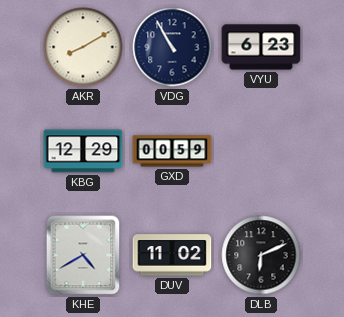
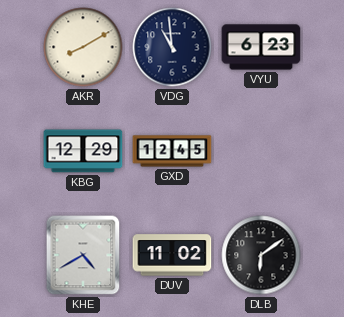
VDG: 10:55 -> 10:59 (172, 47)
GXD: 00:59 -> 12:45 (172, 151)
DLB: 6:11 -> 6:09 (261, 255)
